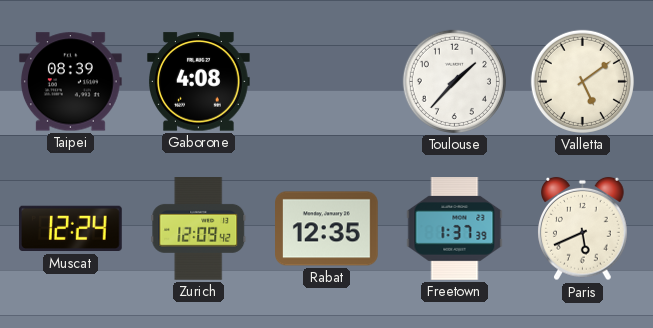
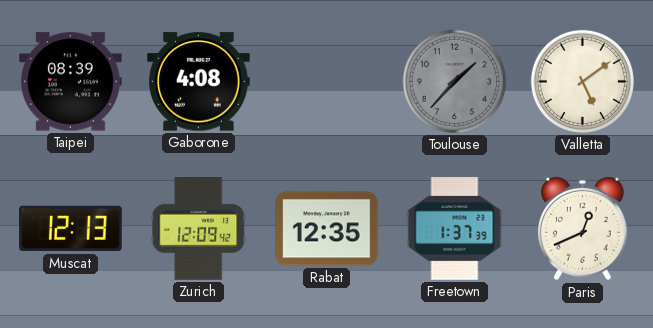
Toulouse dial: white -> grey (454, 81)
Muscat: 12:24 -> 12:13 (71, 229)
Paris: 5:41 -> 12:41 (583, 229)
